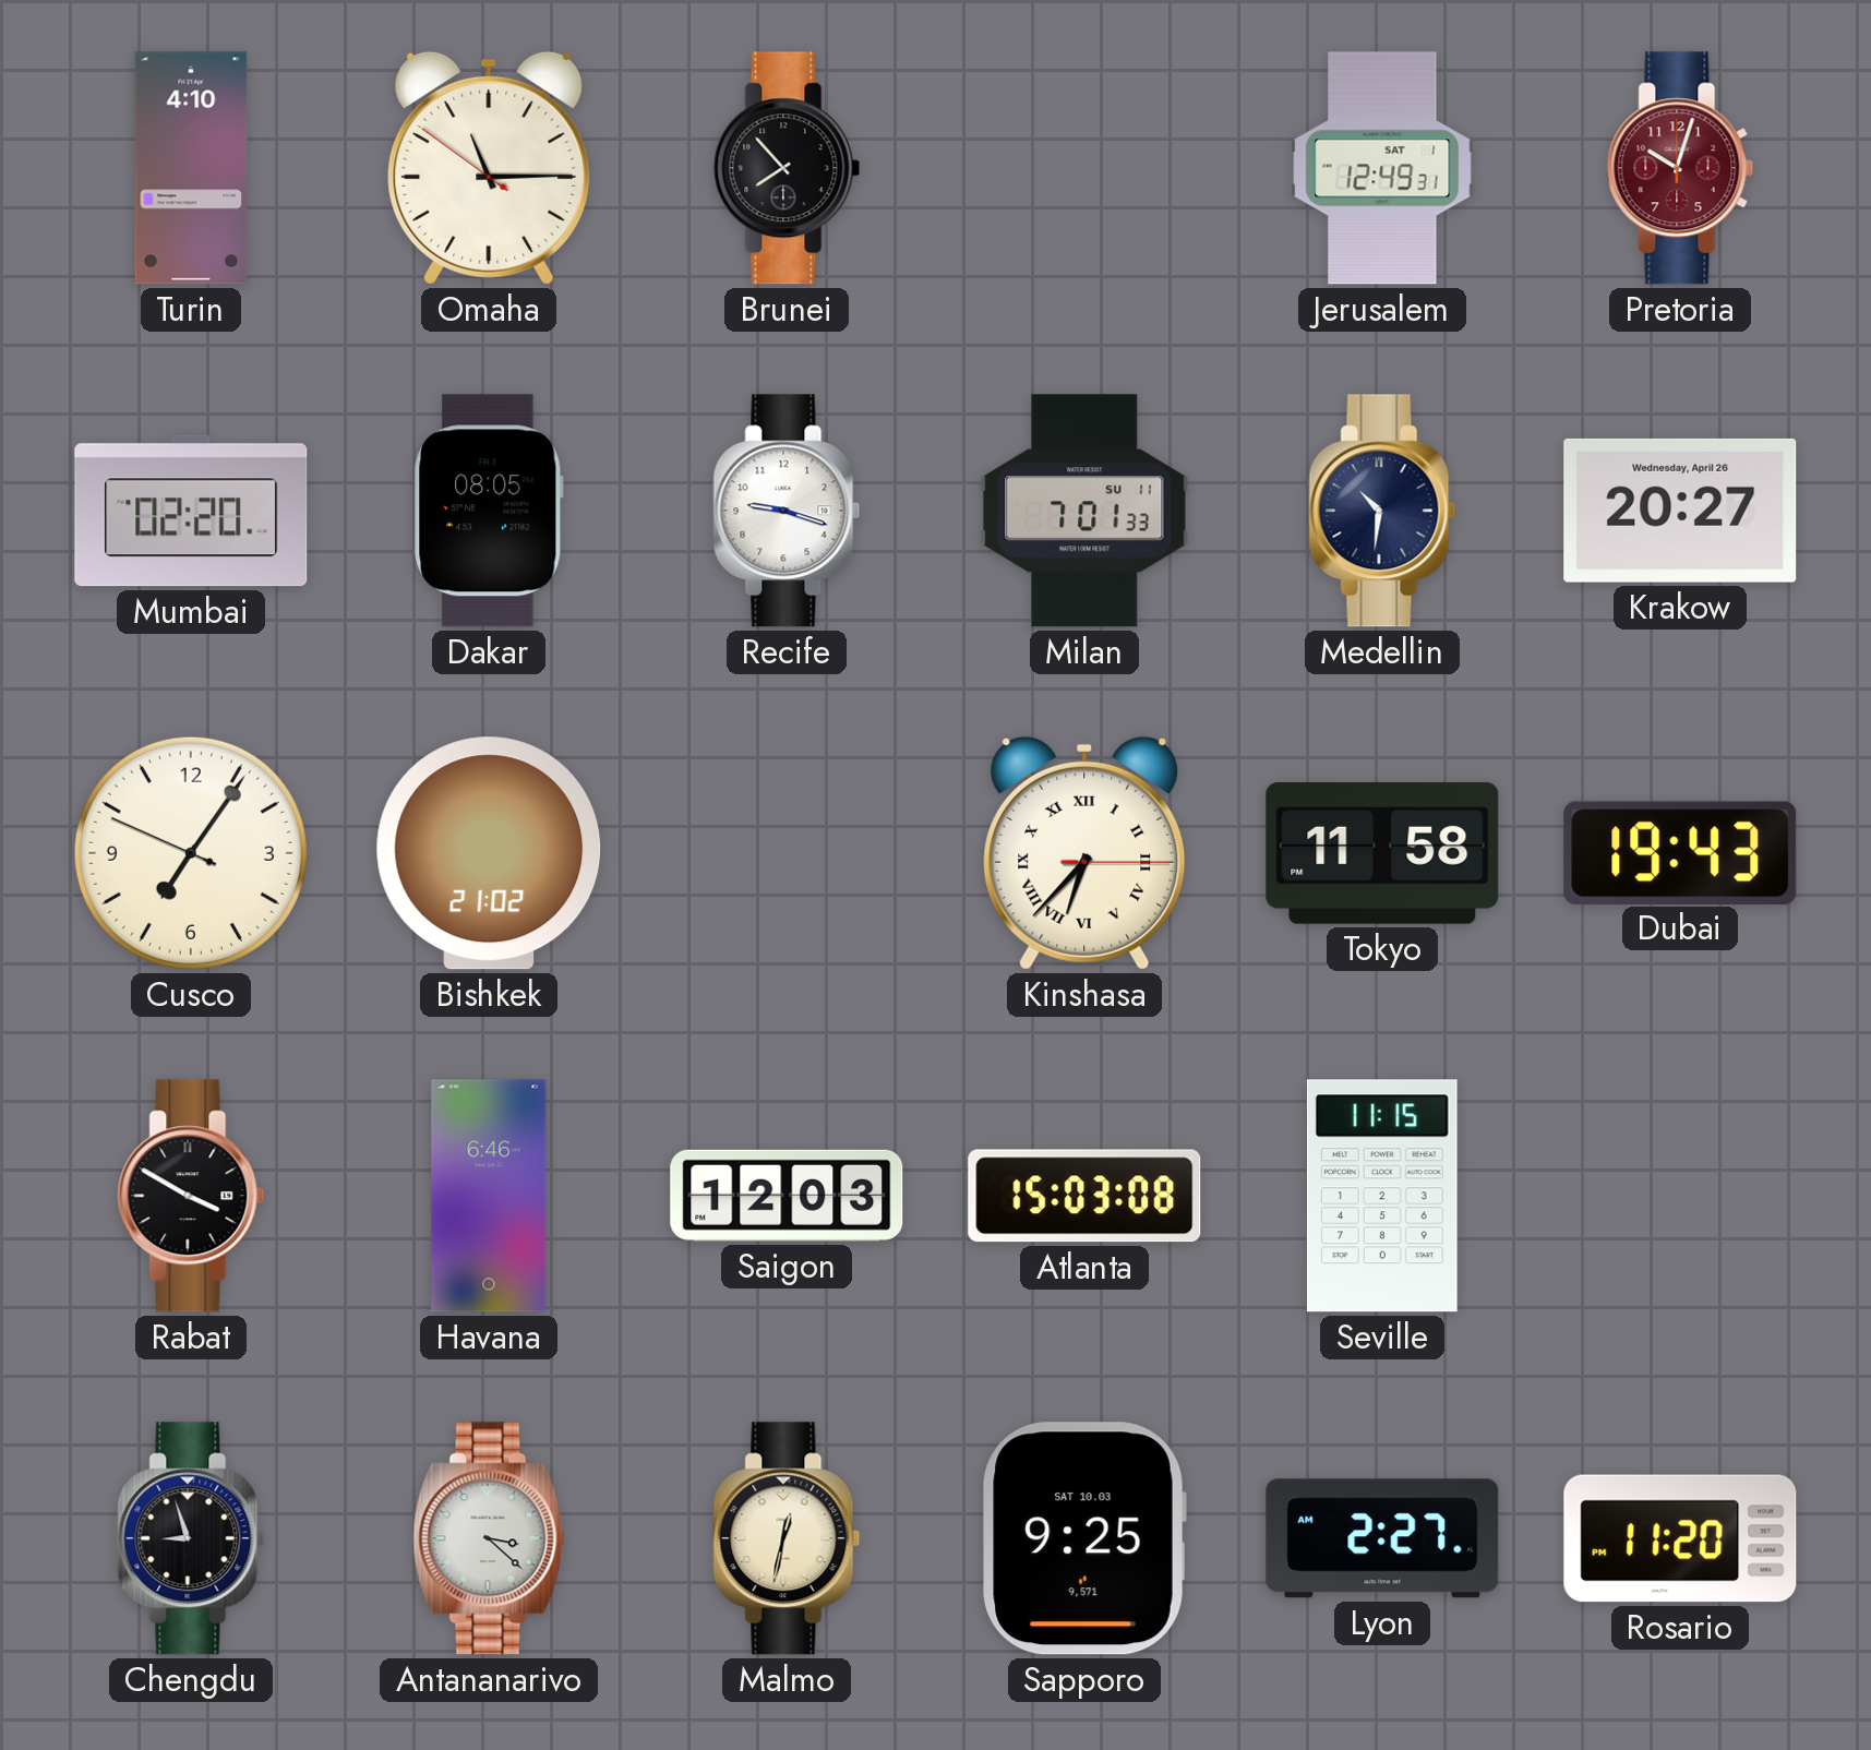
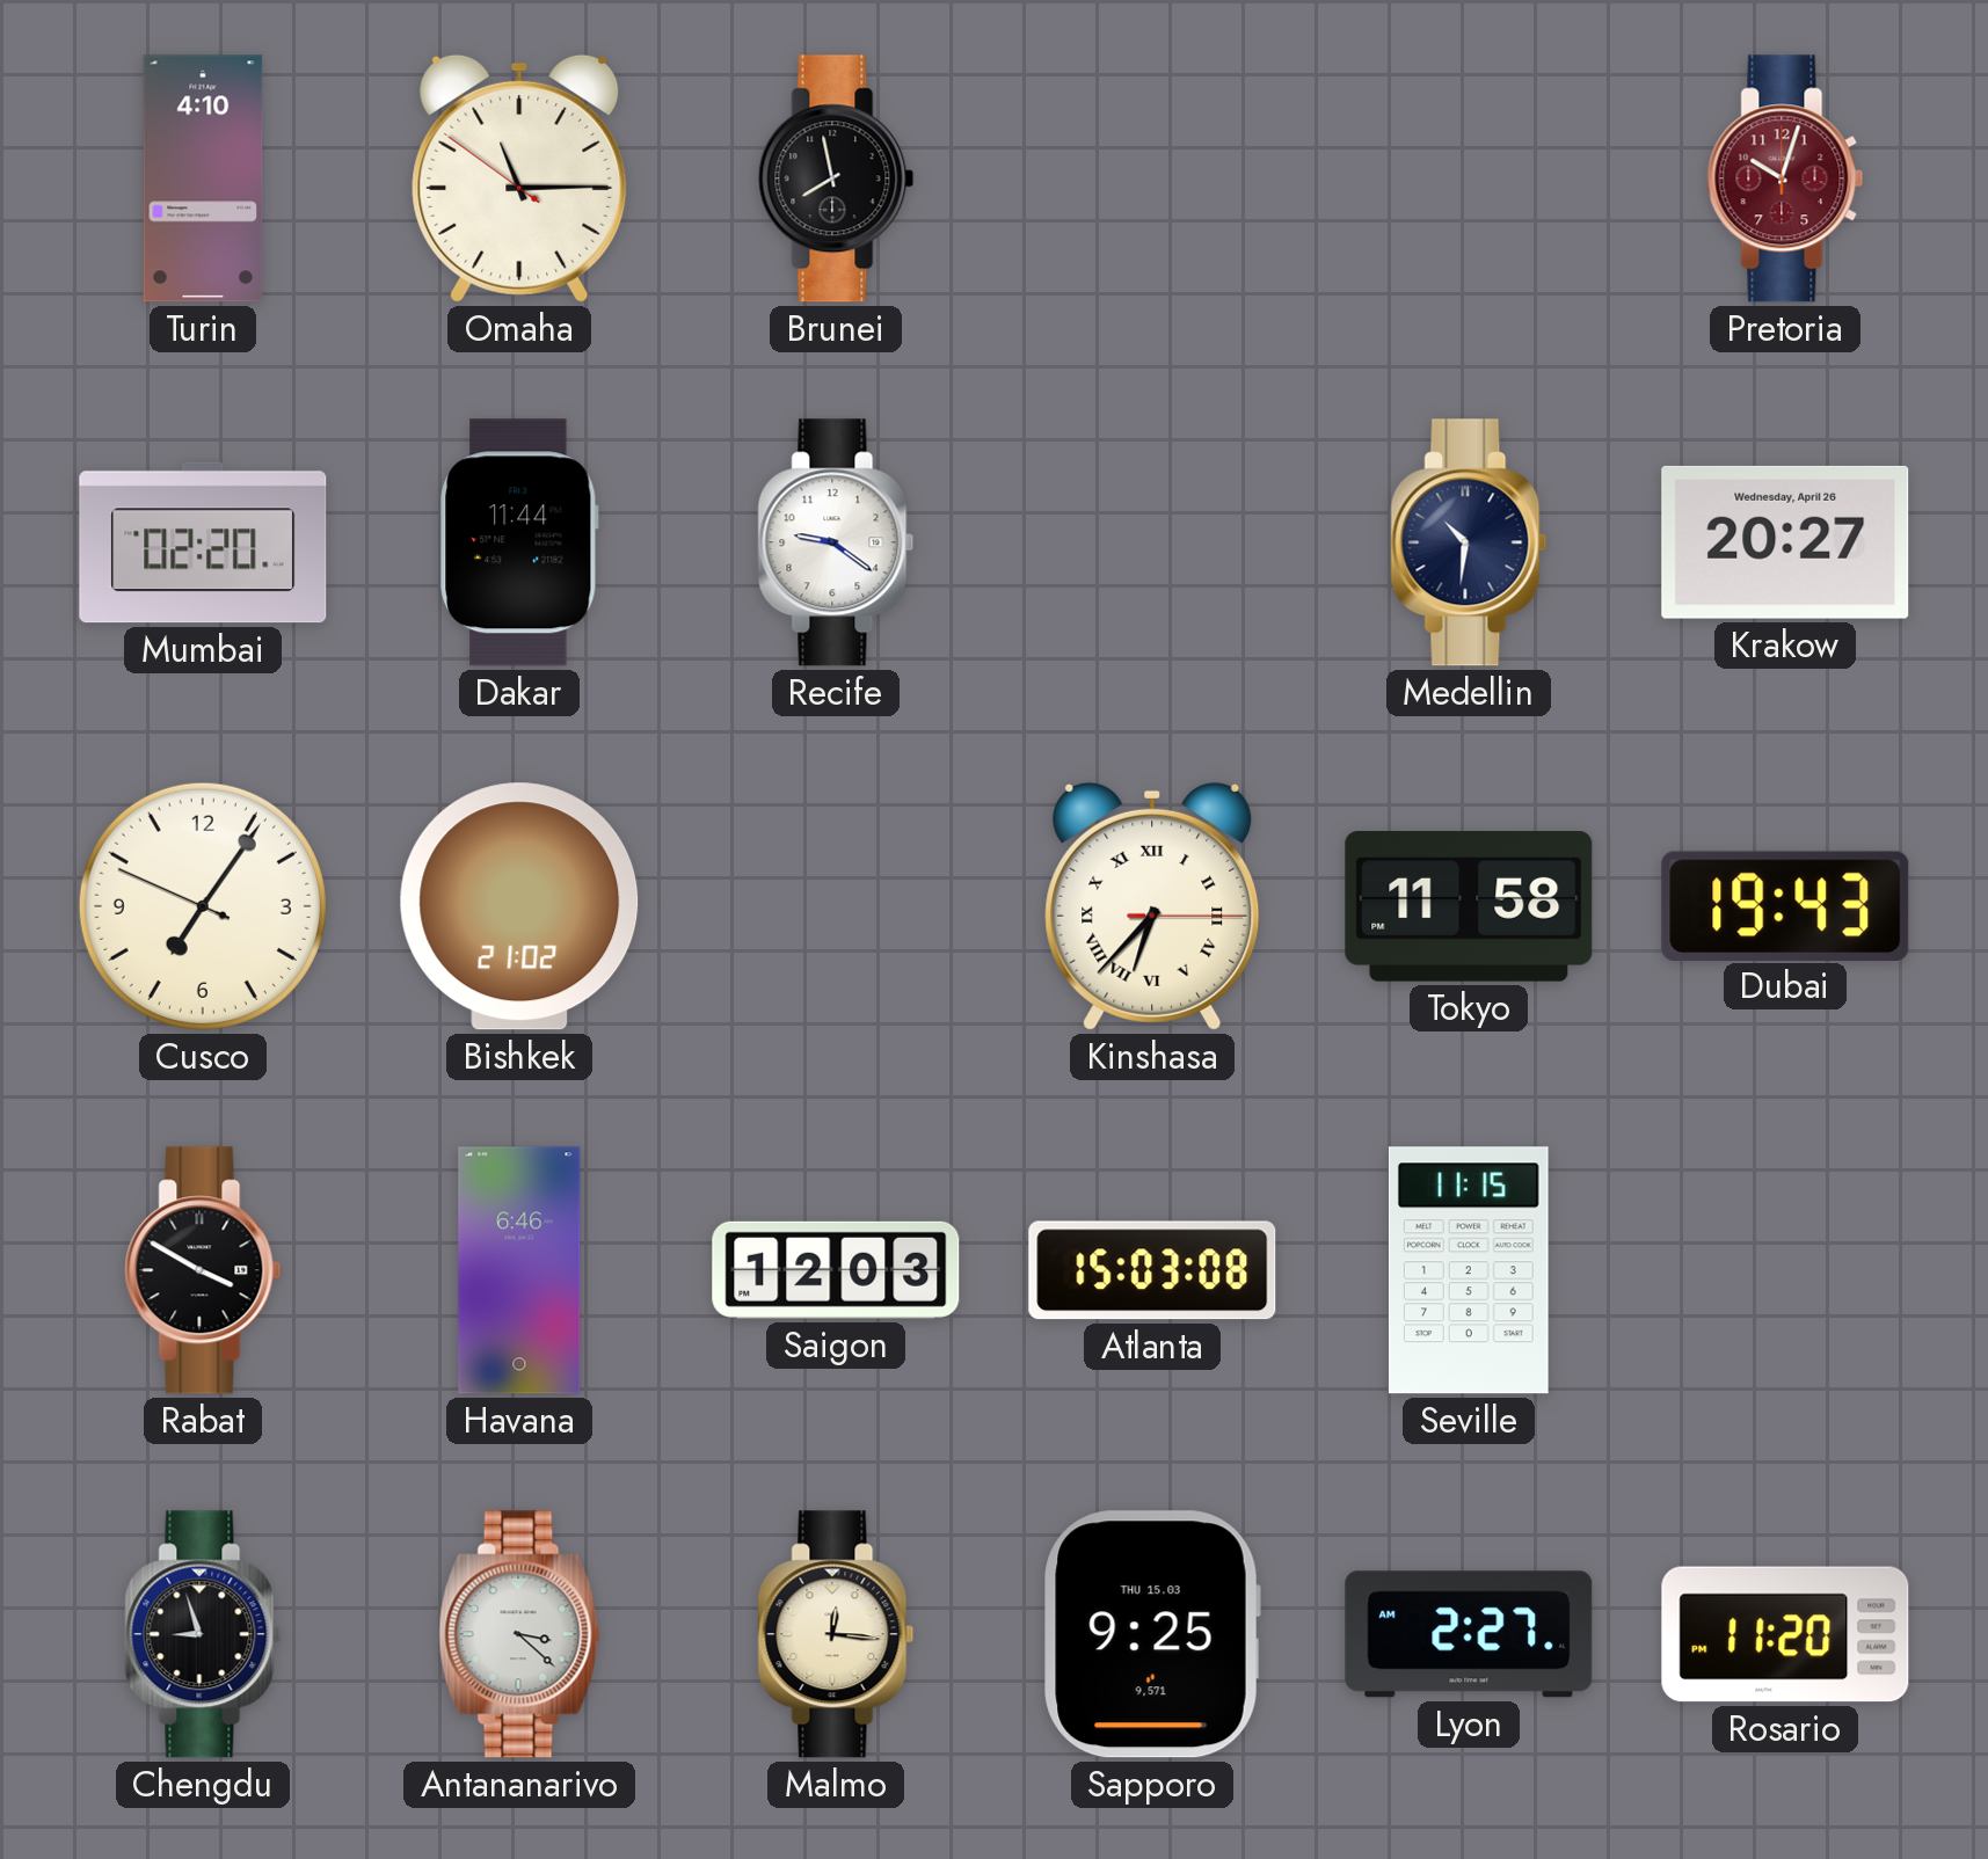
Brunei: 7:53 -> 7:58 (836, 178)
Jerusalem: 12:49 -> none (1382, 168)
Dakar: 08:05 -> 11:44 (519, 542)
Recife: 9:18 -> 9:21 (836, 542)
Milan: 7:01 -> none (1084, 511)
Malmo: 12:32 -> 12:16 (836, 1634)
Sapporo date: SAT 10.03 -> THU 15.03 (1152, 1634)
